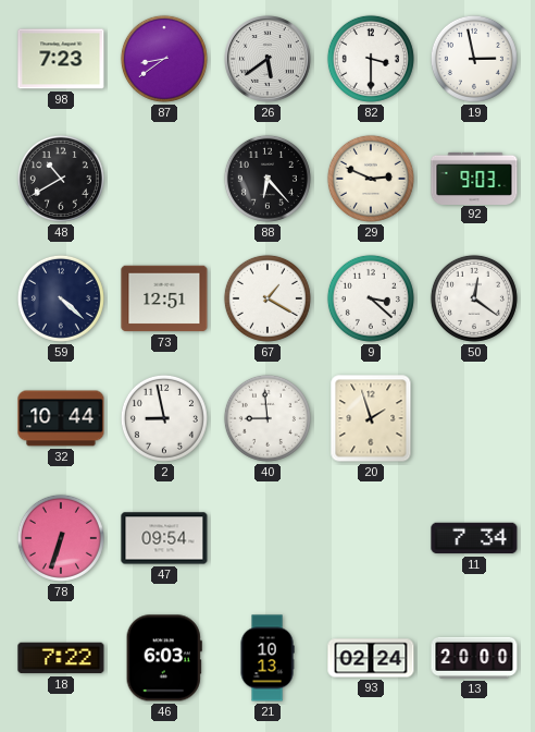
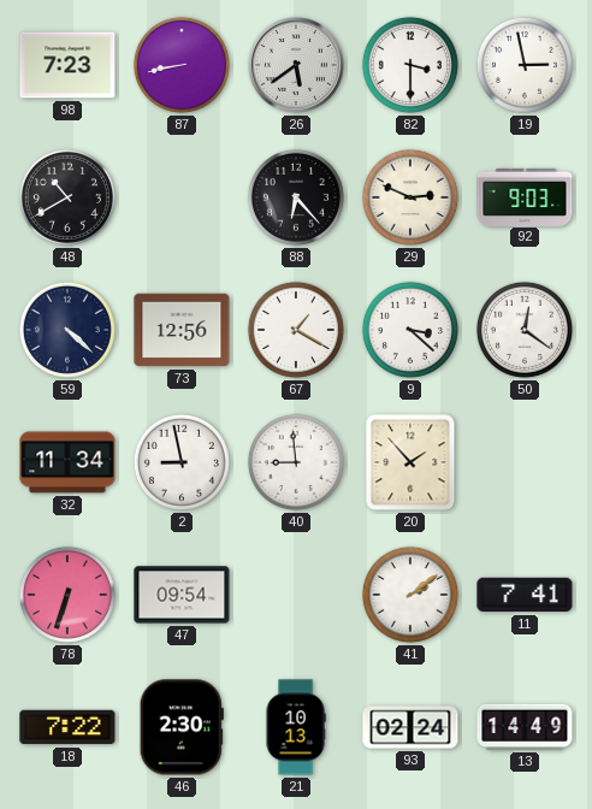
87: 8:39 -> 8:43 (182, 65)
73: 12:51 -> 12:56 (182, 330)
32: 10:44 -> 11:34 (67, 462)
20: 1:57 -> 1:53 (410, 462)
41: none -> 2:09 (410, 595)
11: 7:34 -> 7:41 (525, 595)
46: 6:03 -> 2:30 (182, 727)
13: 20:00 -> 14:49 (525, 727)
